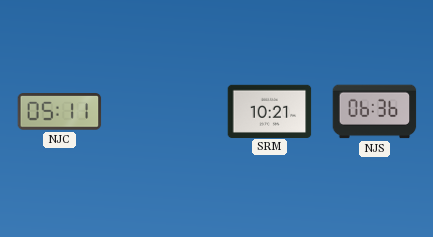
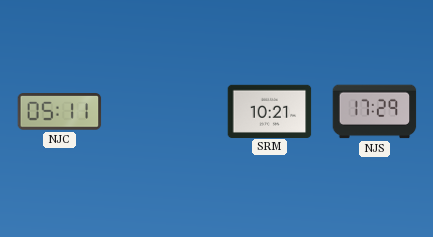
NJS: 06:36 -> 17:29 (375, 112)
